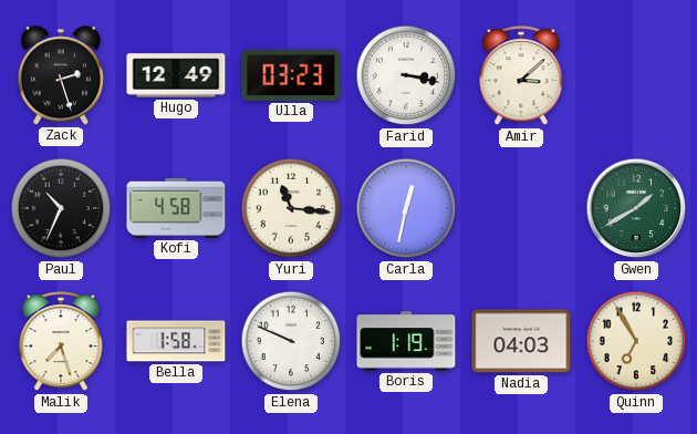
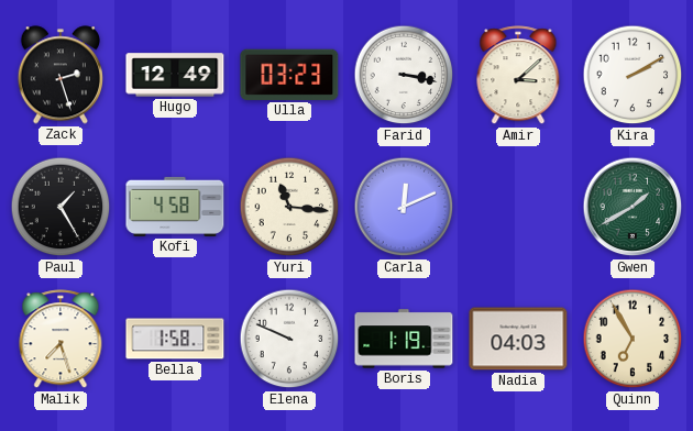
Kira: none -> 2:10 (632, 75)
Paul: 10:34 -> 1:25 (61, 207)
Carla: 12:32 -> 12:11 (404, 207)
